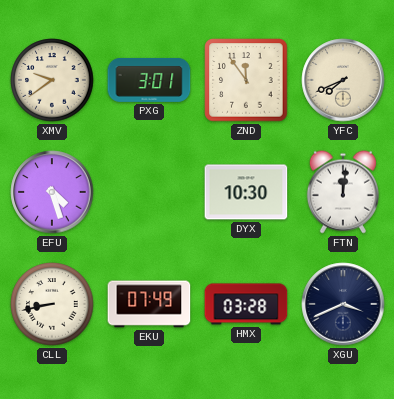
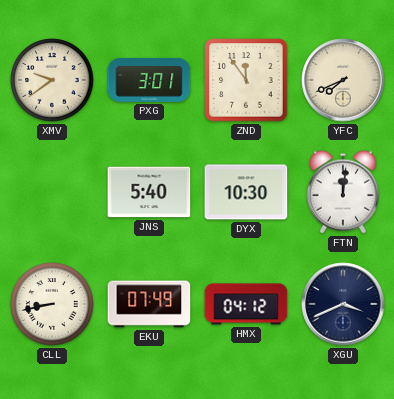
EFU: 4:27 -> none (52, 192)
JNS: none -> 5:40 (149, 192)
HMX: 03:28 -> 04:12 (246, 304)
